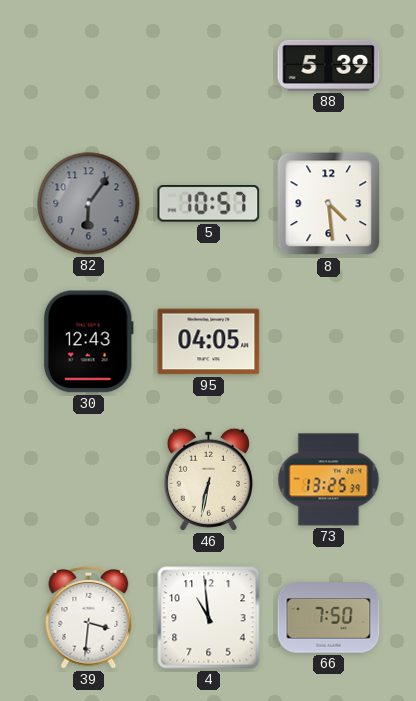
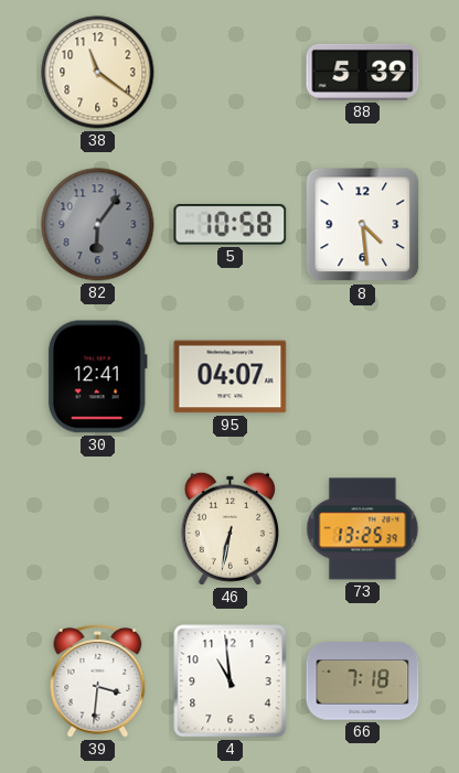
38: none -> 11:21 (98, 73)
5: 10:57 -> 10:58 (231, 225)
30: 12:43 -> 12:41 (97, 377)
95: 04:05 -> 04:07 (231, 377)
66: 7:50 -> 7:18 (363, 681)
